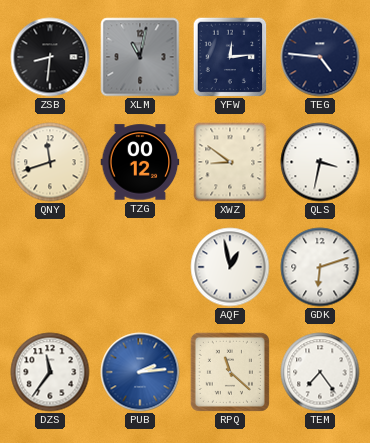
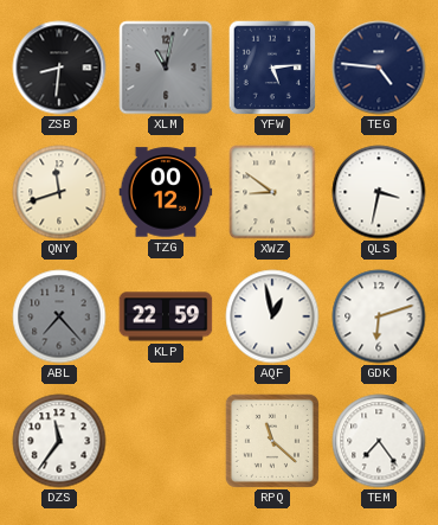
YFW: 12:14 -> 5:14 (272, 68)
ABL: none -> 7:23 (59, 316)
KLP: none -> 22:59 (166, 316)
PUB: 2:14 -> none (140, 372)
